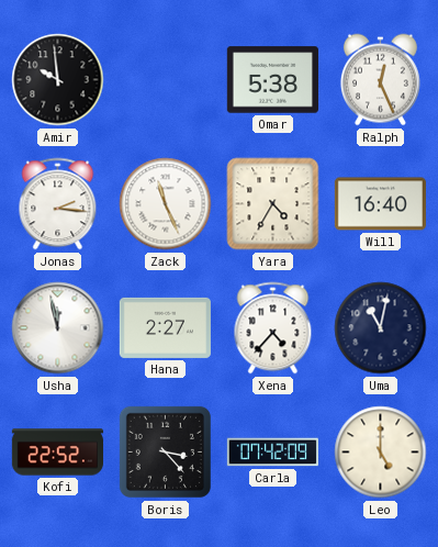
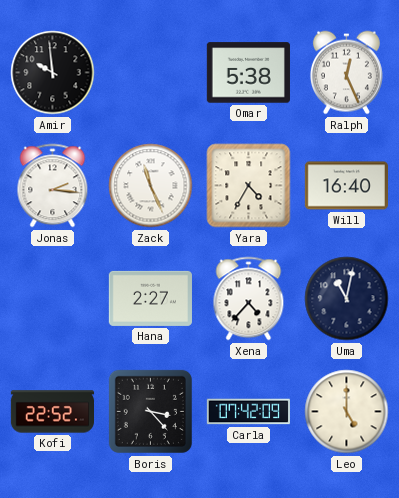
Usha: 11:58 -> none (58, 328)
